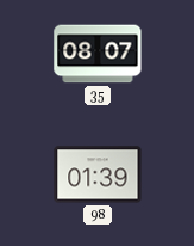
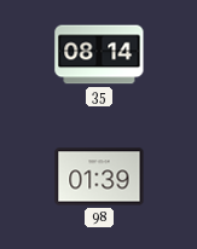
35: 08:07 -> 08:14 (99, 54)
